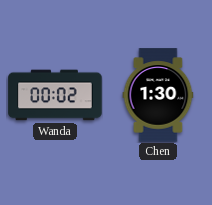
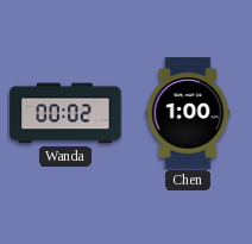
Chen: 1:30 -> 1:00 (188, 113)
